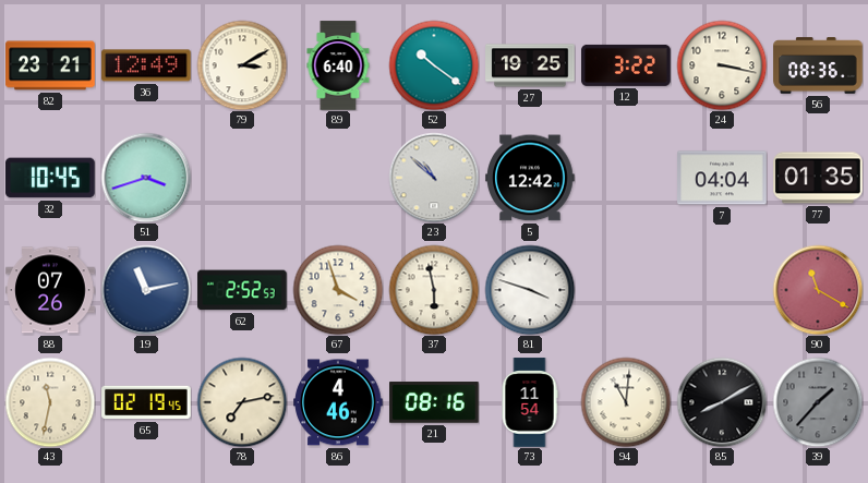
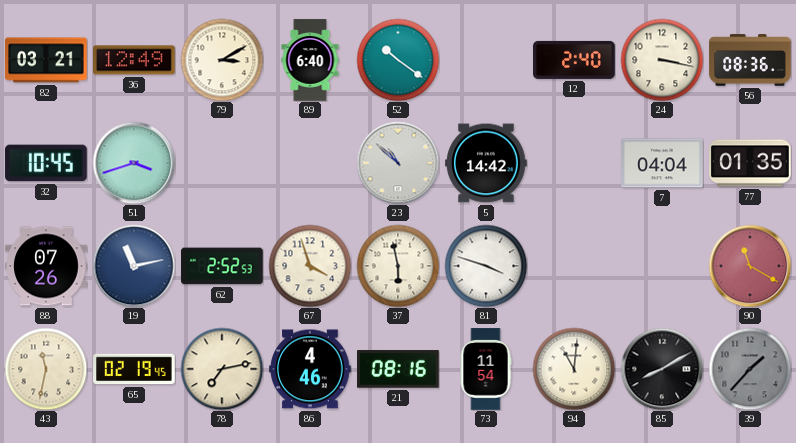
82: 23:21 -> 03:21 (46, 60)
27: 19:25 -> none (530, 65)
12: 3:22 -> 2:40 (574, 60)
5: 12:42 -> 14:42 (486, 163)
